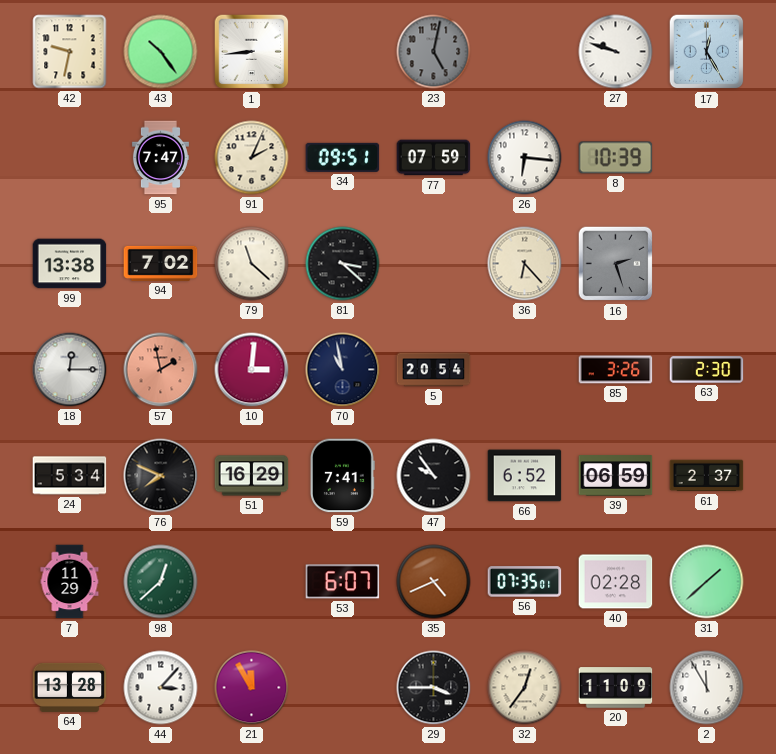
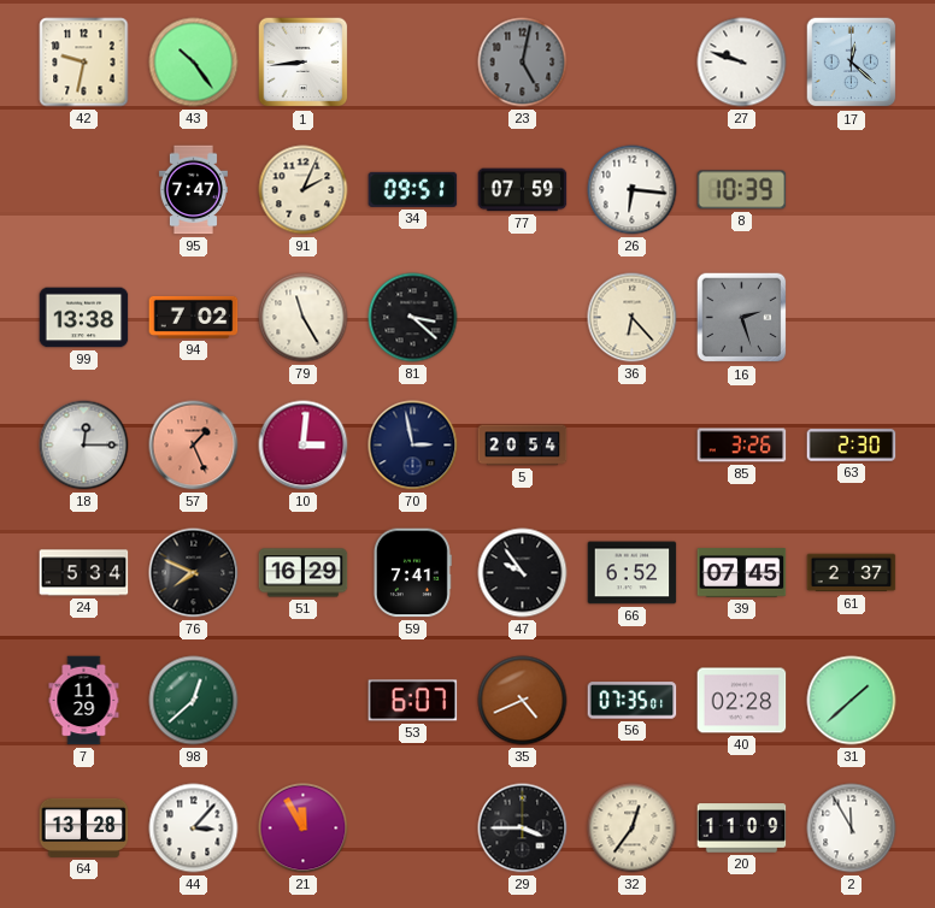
17: 12:25 -> 12:22 (852, 63)
79: 11:22 -> 11:25 (304, 318)
57: 1:58 -> 1:26 (194, 446)
70: 10:58 -> 2:58 (413, 446)
39: 06:59 -> 07:45 (742, 573)
